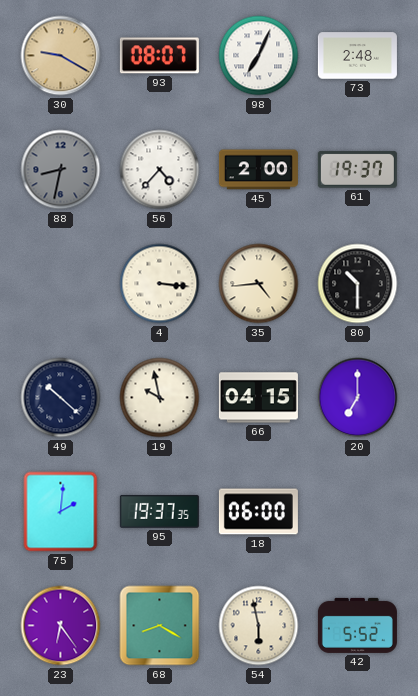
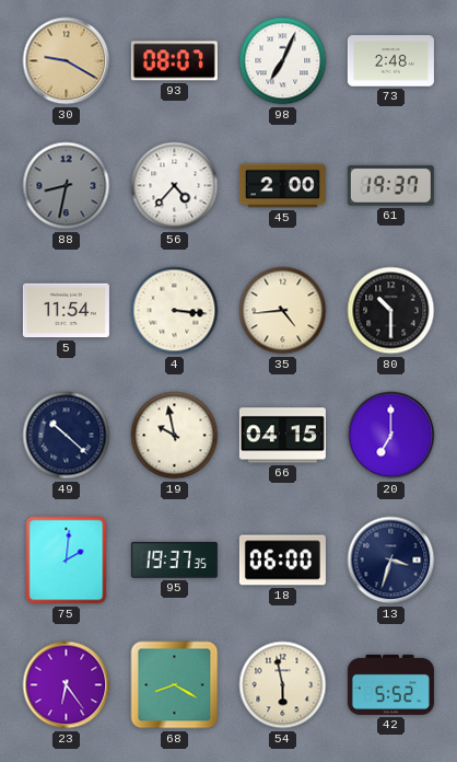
5: none -> 11:54 (66, 311)
13: none -> 3:33 (391, 561)
